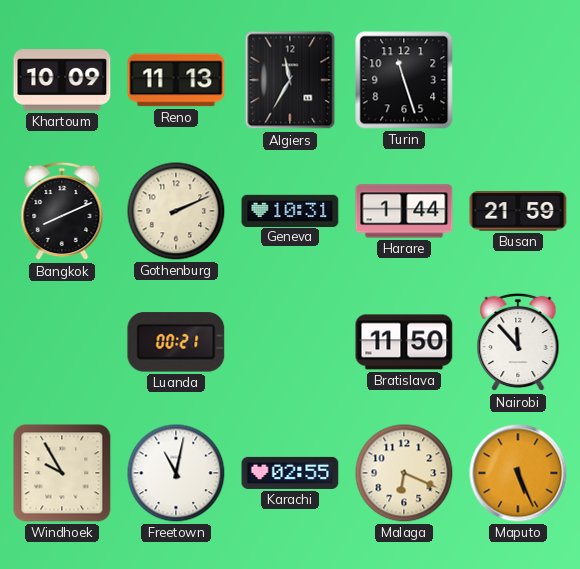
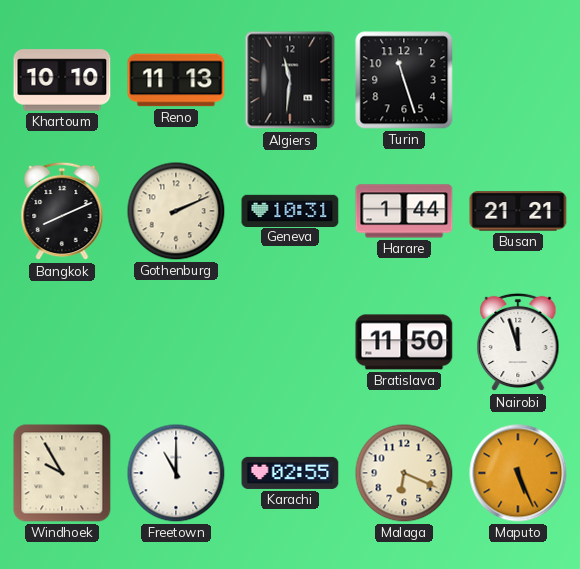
Khartoum: 10:09 -> 10:10 (62, 80)
Algiers: 11:35 -> 11:31 (290, 80)
Busan: 21:59 -> 21:21 (518, 211)
Luanda: 00:21 -> none (176, 342)
Nairobi: 11:53 -> 11:57 (518, 342)
Freetown: 11:02 -> 11:00 (176, 473)
